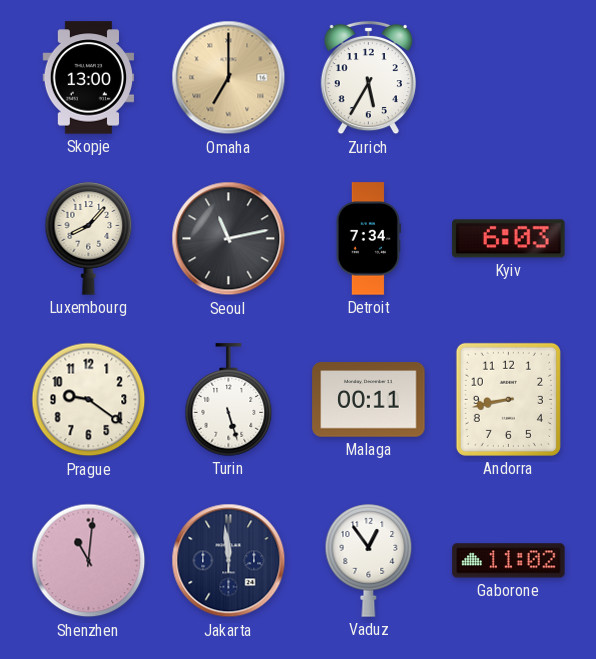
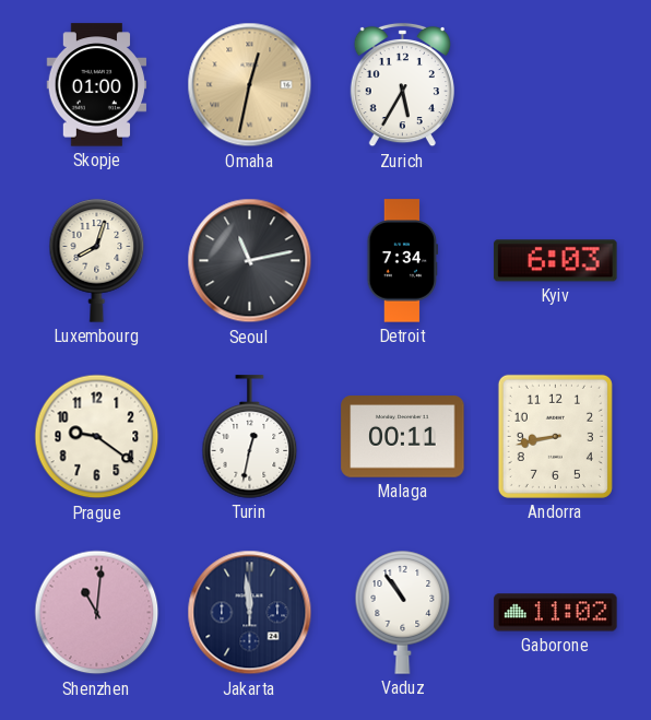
Skopje: 13:00 -> 01:00 (97, 85)
Omaha: 7:00 -> 12:32 (250, 85)
Luxembourg: 8:07 -> 8:03 (97, 261)
Turin: 5:27 -> 12:32 (250, 437)
Vaduz: 12:54 -> 10:54 (403, 613)
